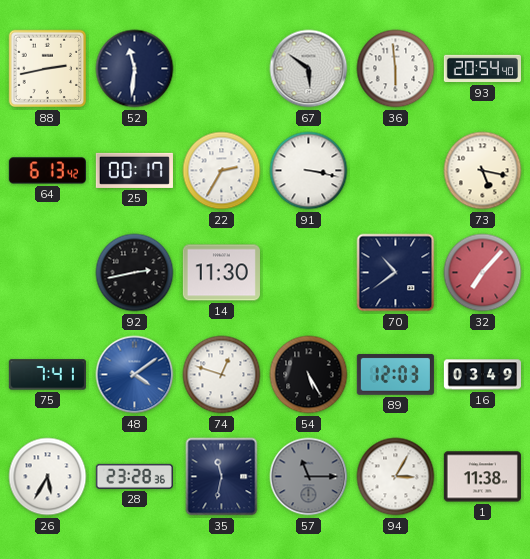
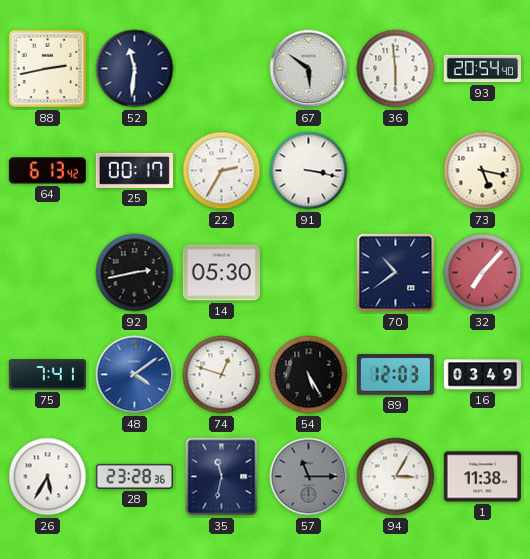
14: 11:30 -> 05:30 (221, 273)
